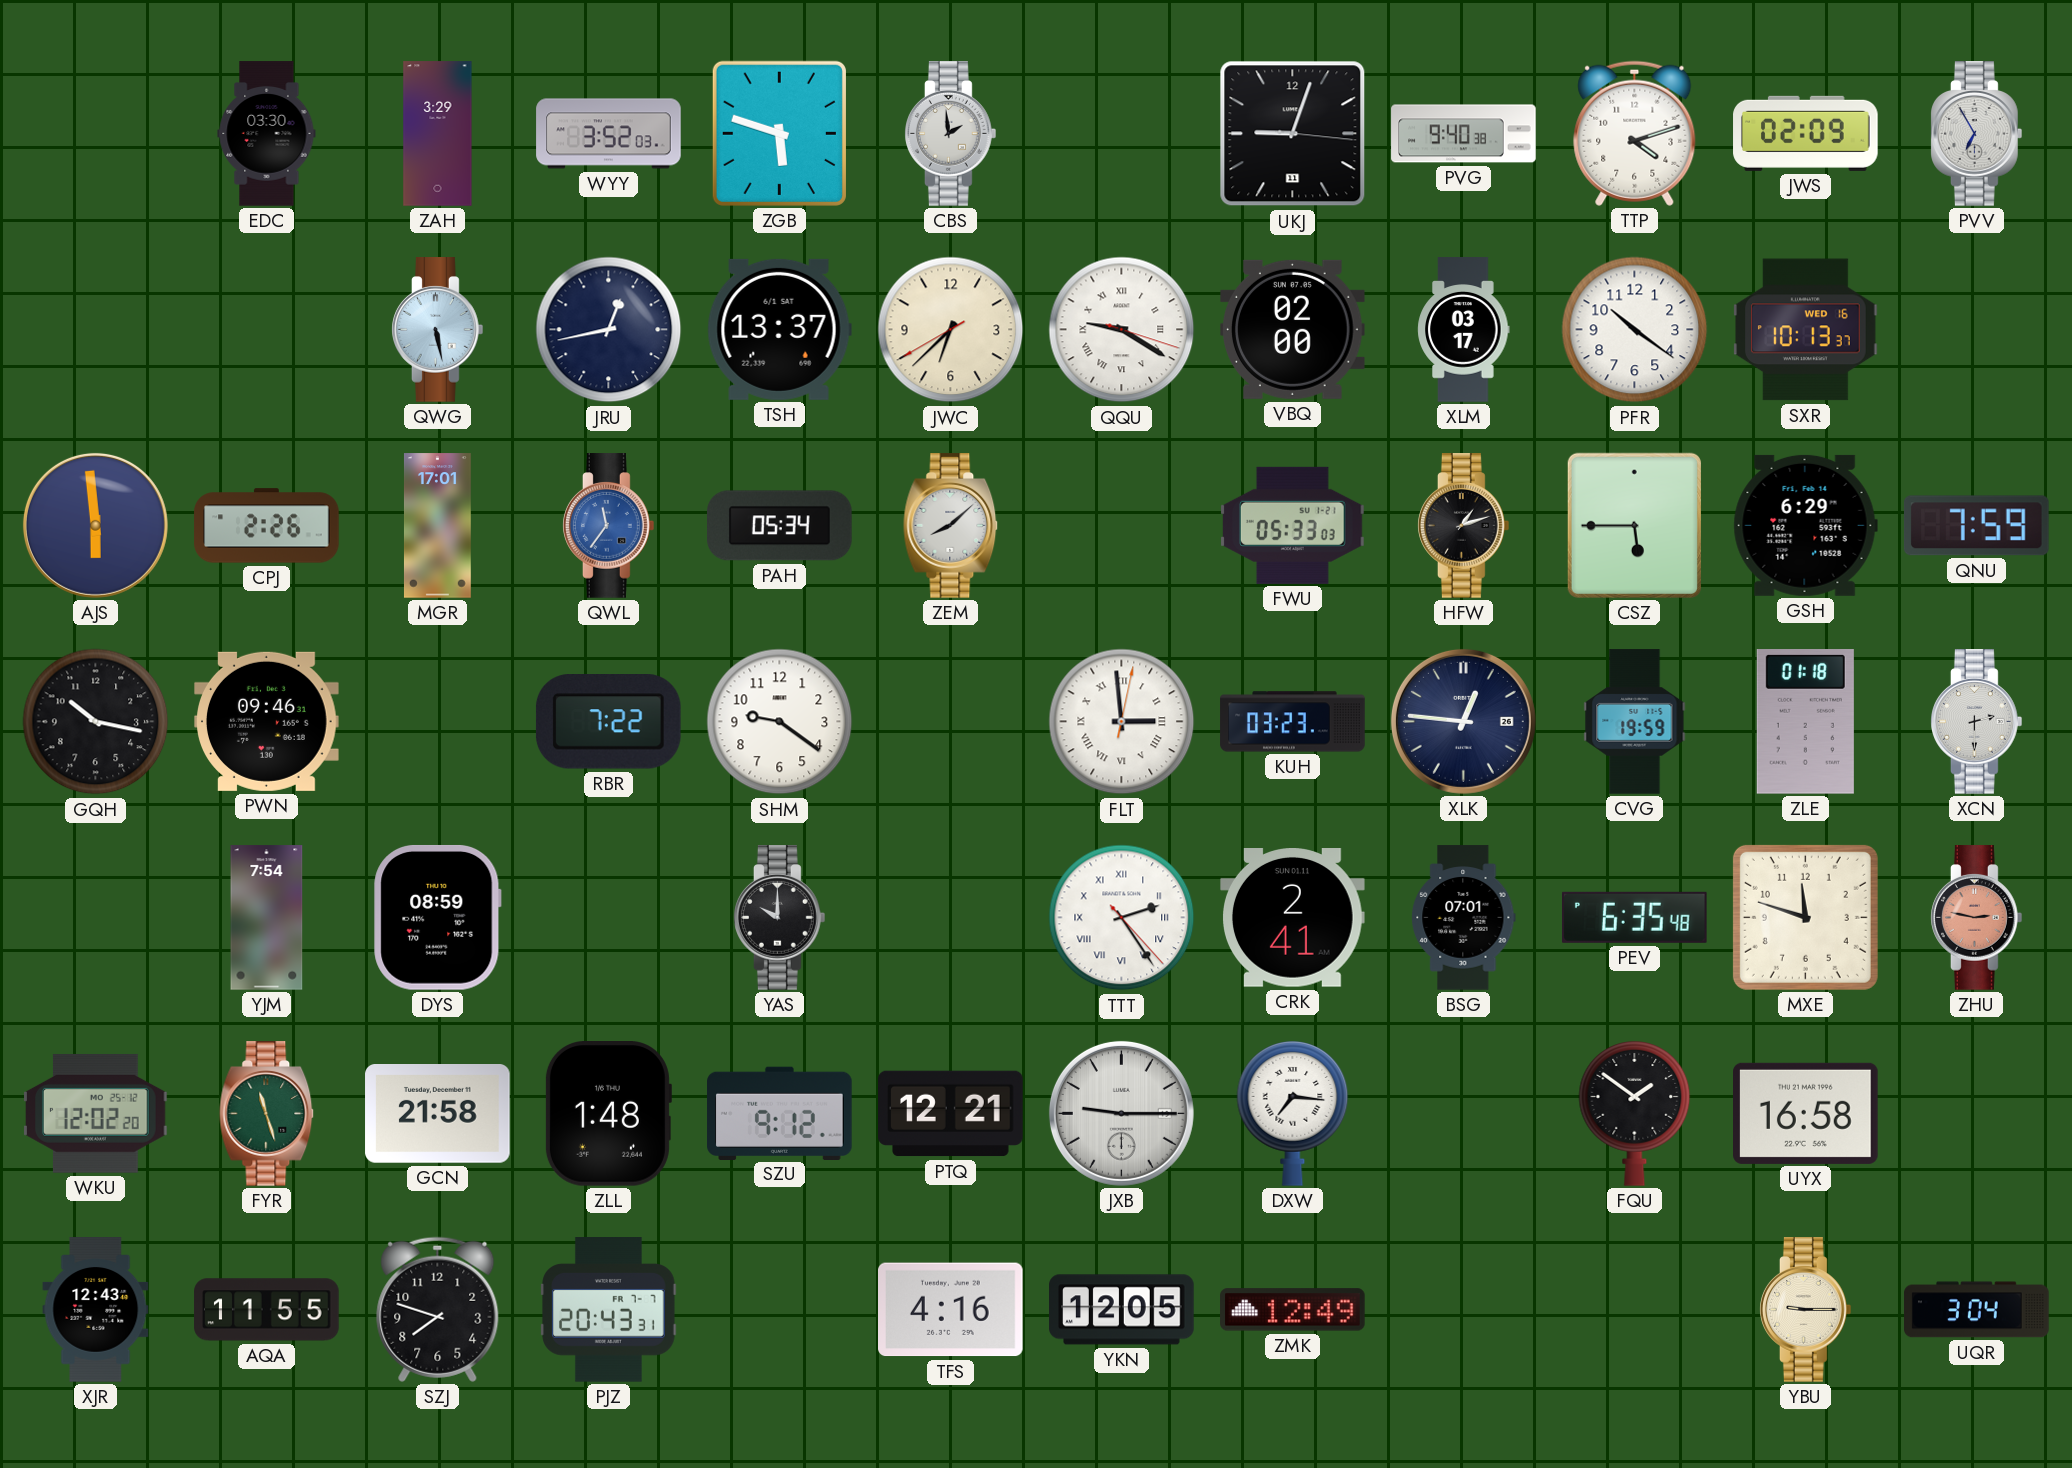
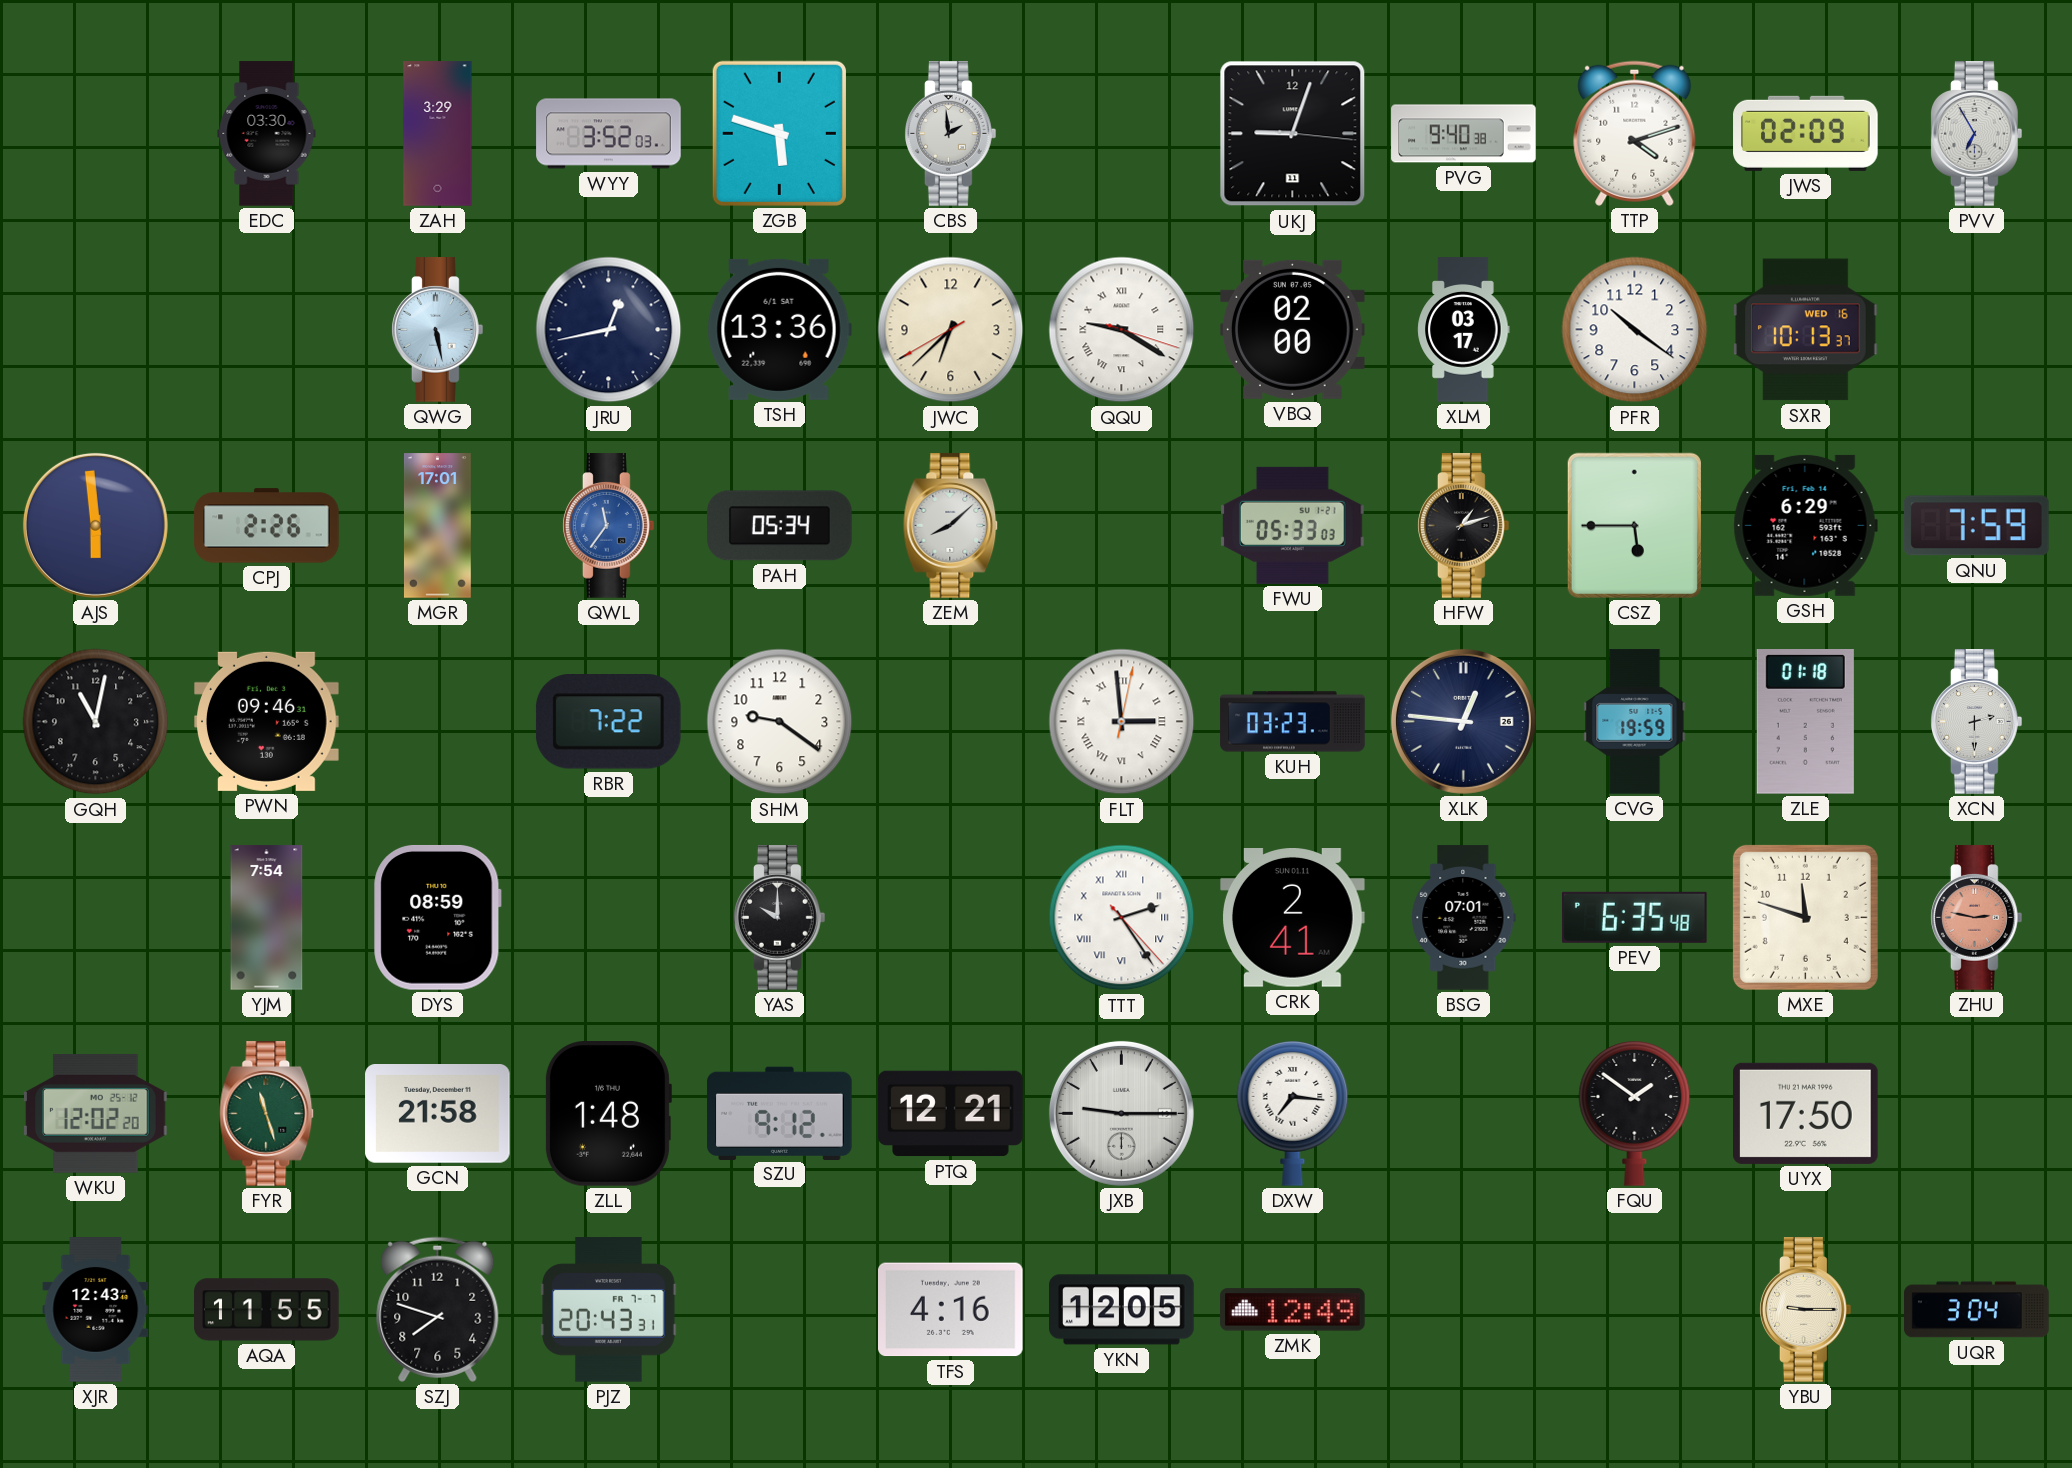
TSH: 13:37 -> 13:36 (779, 329)
GQH: 10:17 -> 11:02 (96, 722)
UYX: 16:58 -> 17:50 (1806, 1113)
